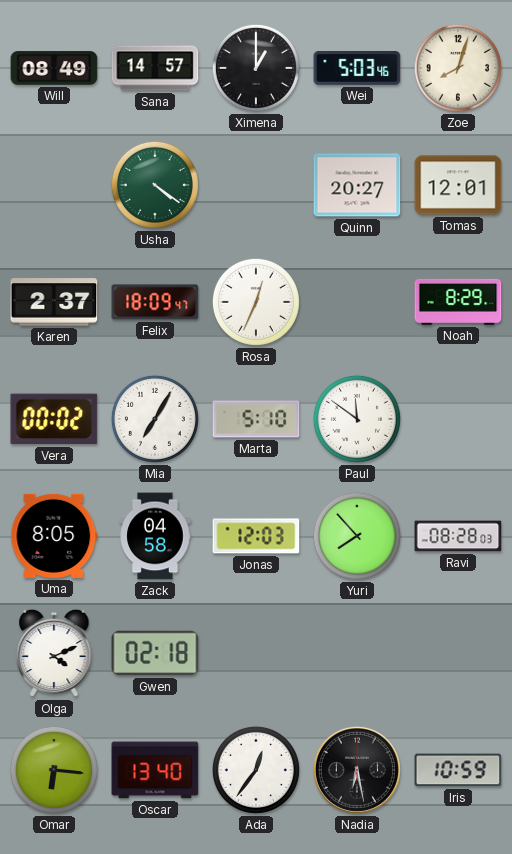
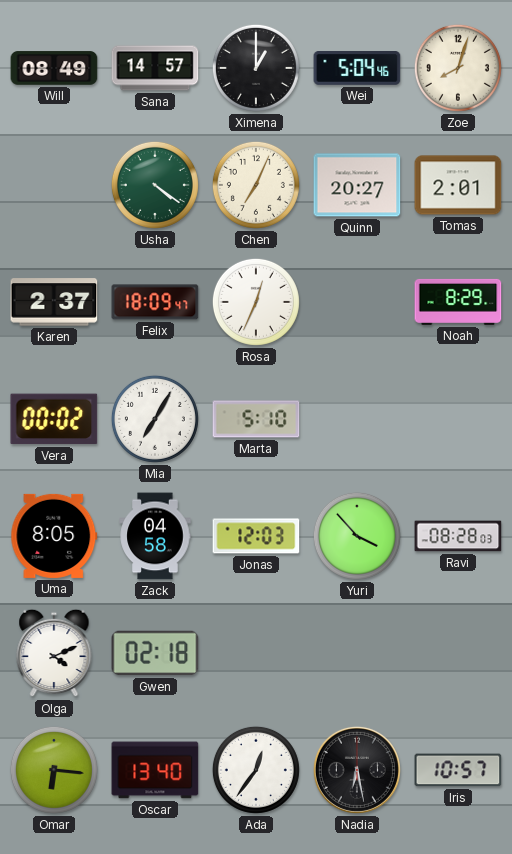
Wei: 5:03 -> 5:04 (357, 69)
Chen: none -> 7:04 (256, 185)
Tomas: 12:01 -> 2:01 (458, 185)
Paul: 11:51 -> none (357, 419)
Yuri: 7:53 -> 3:53 (357, 536)
Iris: 10:59 -> 10:57 (458, 770)
